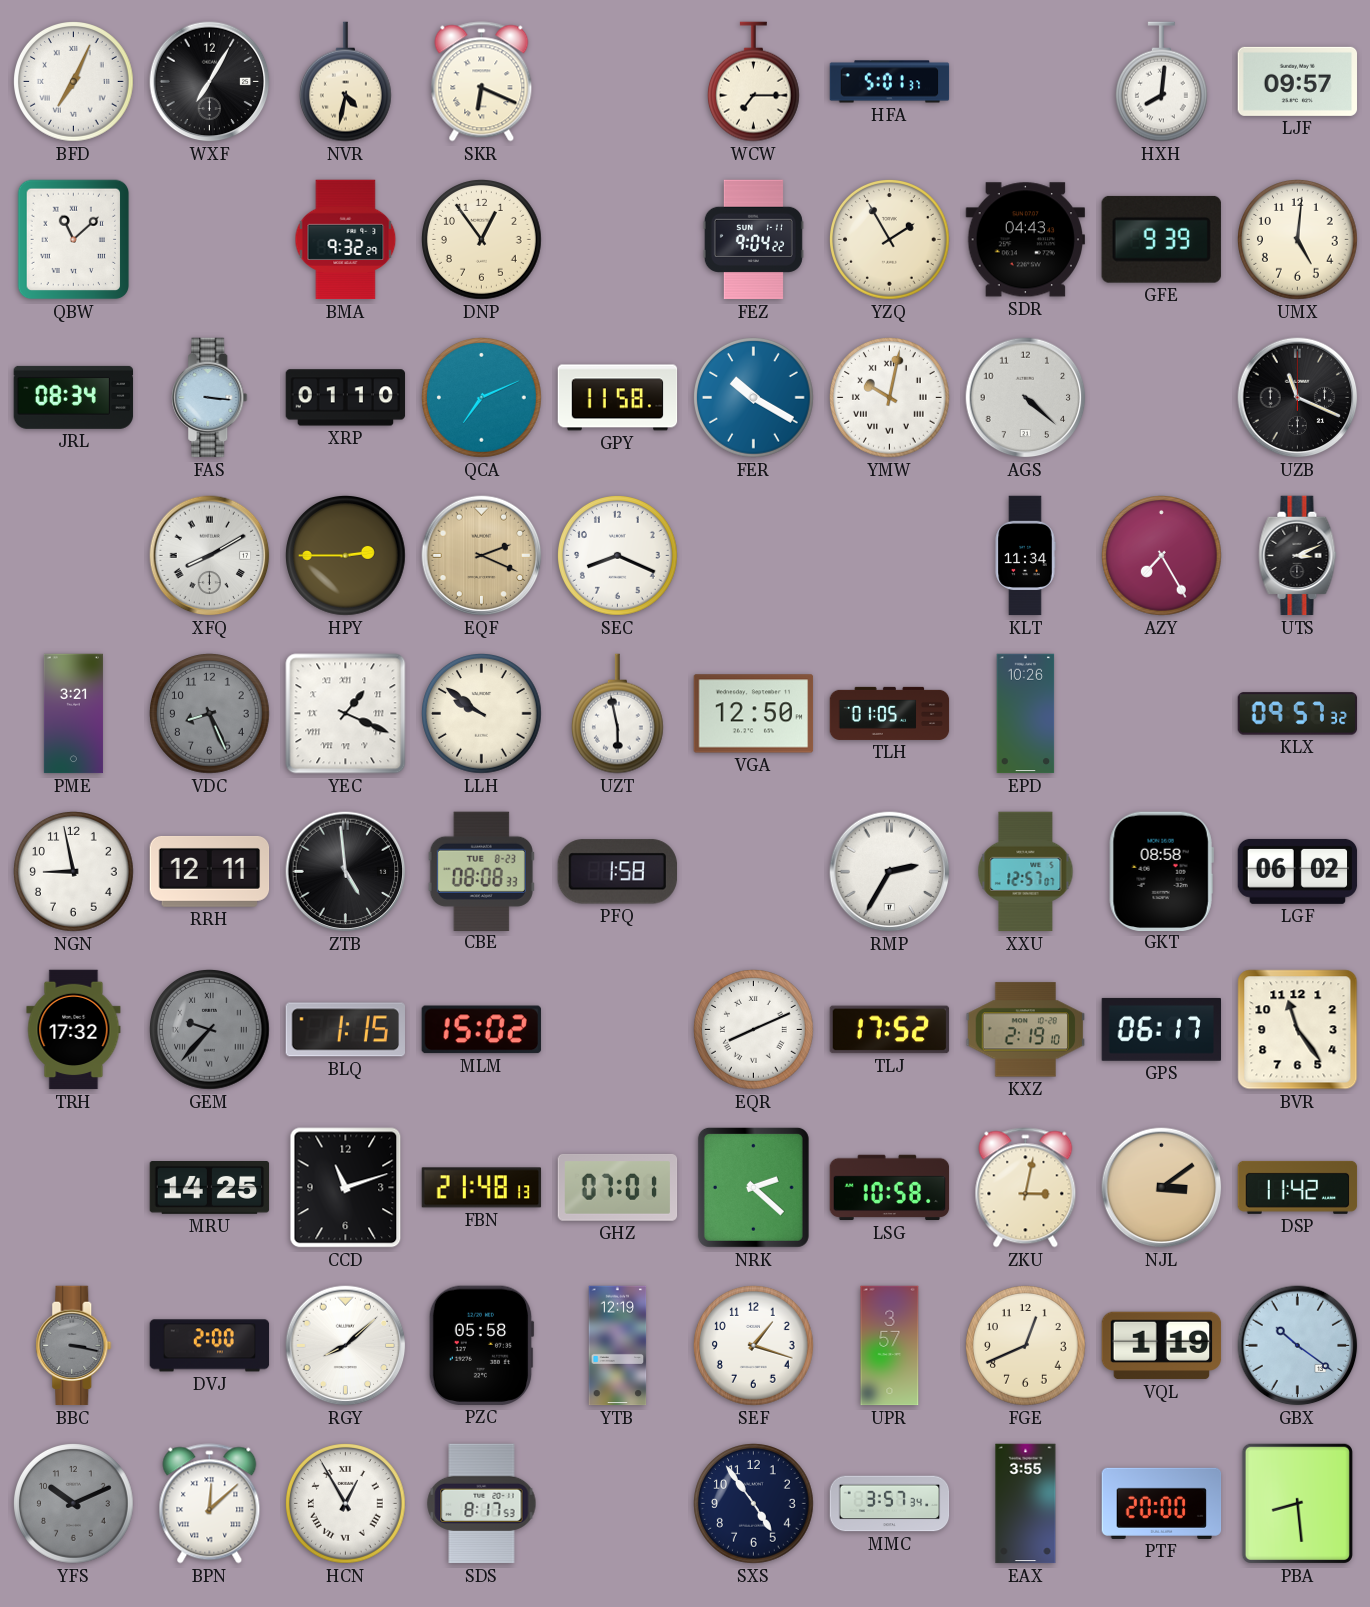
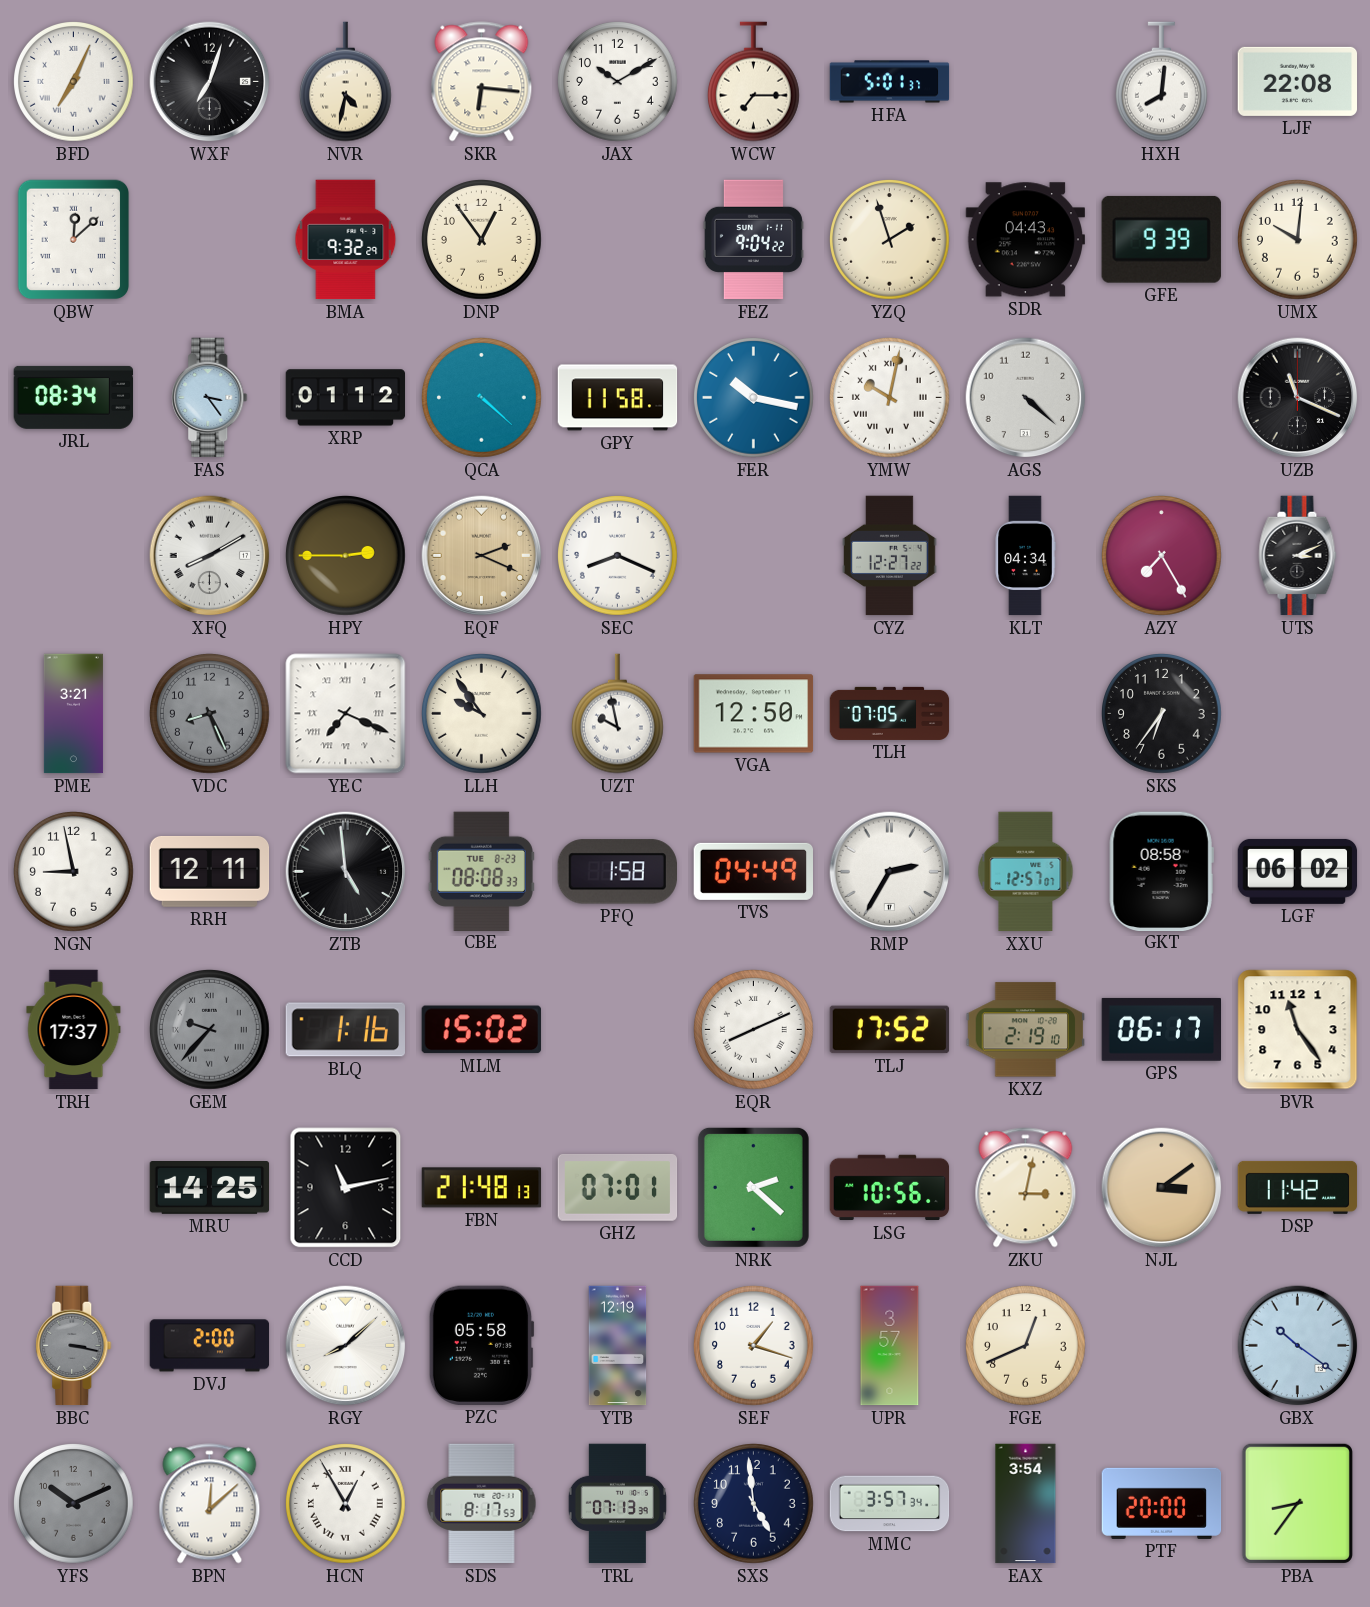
WXF: 7:05 -> 7:03 (210, 82)
SKR: 6:19 -> 6:16 (482, 82)
JAX: none -> 10:10 (618, 82)
LJF: 09:57 -> 22:08 (1298, 81)
QBW: 11:08 -> 12:08 (74, 240)
YZQ: 1:55 -> 1:57 (890, 240)
UMX: 5:01 -> 10:01 (1298, 240)
FAS: 3:16 -> 3:24 (210, 398)
XRP: 01:10 -> 01:12 (346, 398)
QCA: 7:11 -> 4:22 (482, 398)
FER: 10:20 -> 10:17 (754, 398)
CYZ: none -> 12:27 (890, 556)
KLT: 11:34 -> 04:34 (1025, 556)
YEC: 1:19 -> 7:19 (346, 714)
LLH: 9:51 -> 9:54 (482, 714)
UZT: 5:58 -> 9:58 (617, 714)
TLH: 01:05 -> 07:05 (890, 713)
EPD: 10:26 -> none (1026, 714)
SKS: none -> 6:36 (1162, 714)
KLX: 09:57 -> none (1298, 714)
TVS: none -> 04:49 (753, 871)
TRH: 17:32 -> 17:37 (74, 1030)
BLQ: 1:15 -> 1:16 (345, 1030)
CCD: 11:12 -> 11:13 (346, 1188)
LSG: 10:58 -> 10:56 (890, 1188)
VQL: 1:19 -> none (1162, 1346)
TRL: none -> 07:13 (617, 1504)
SXS: 4:54 -> 4:59 (754, 1504)
EAX: 3:55 -> 3:54 (1026, 1504)
PBA: 8:29 -> 8:36 (1297, 1503)
